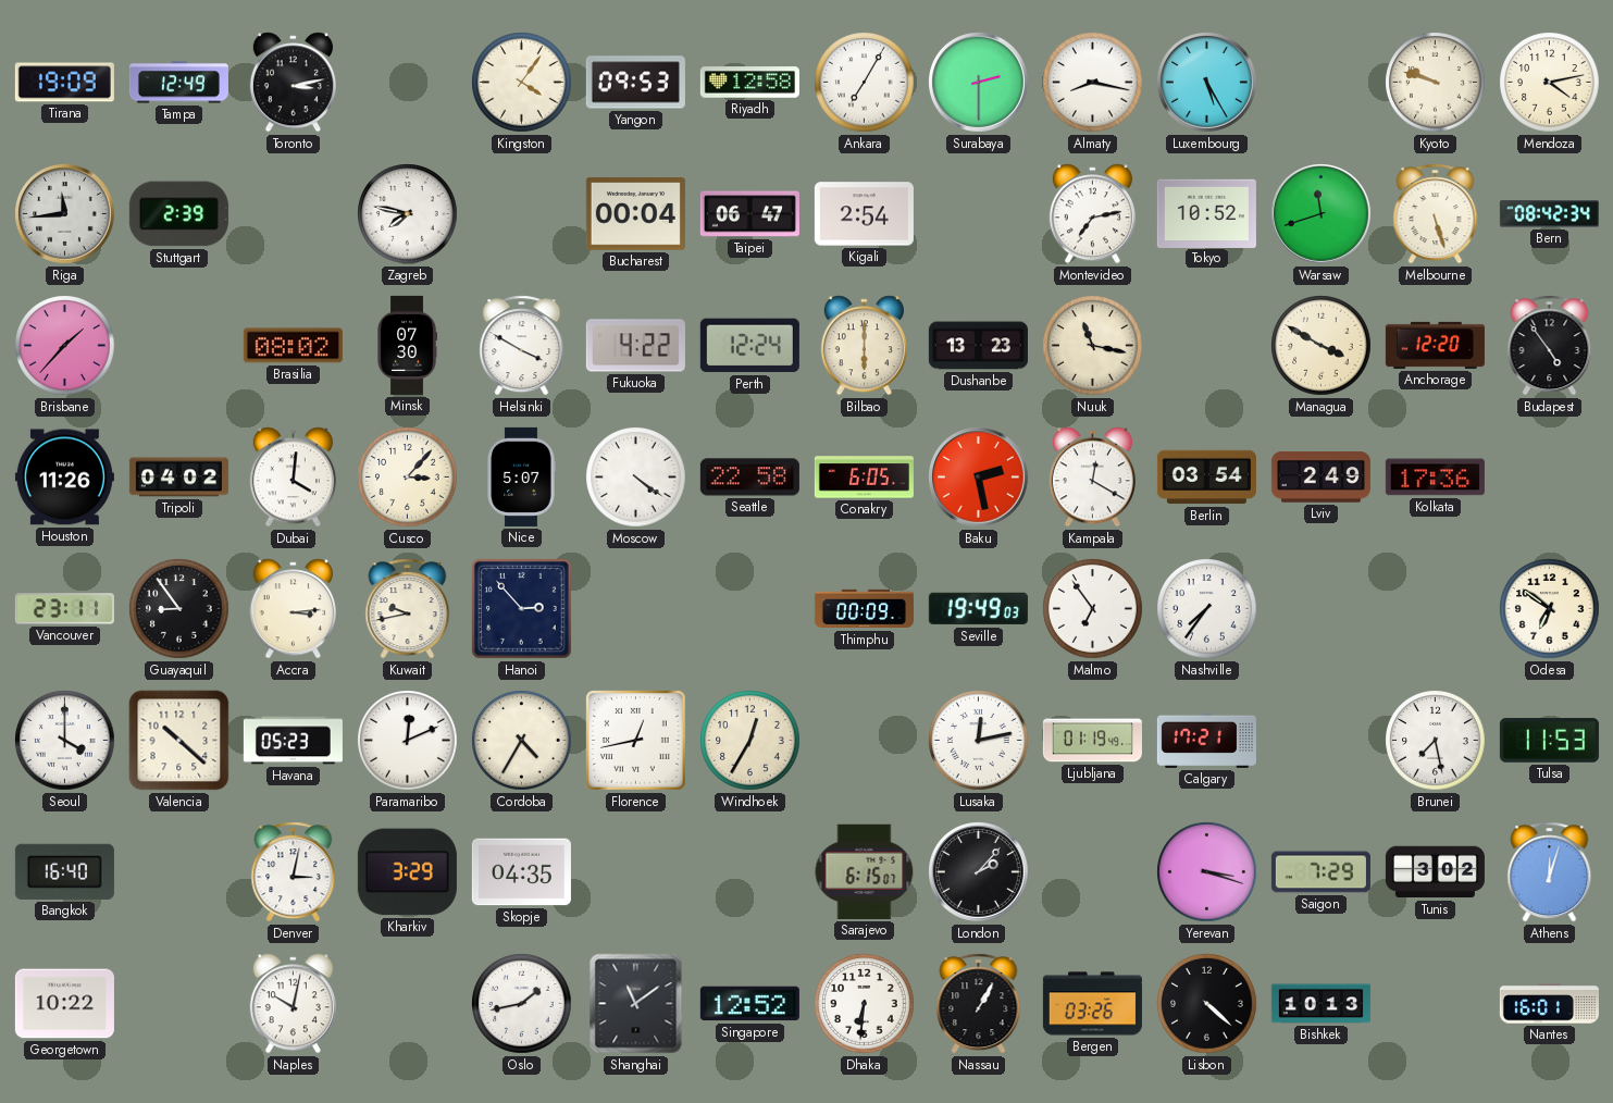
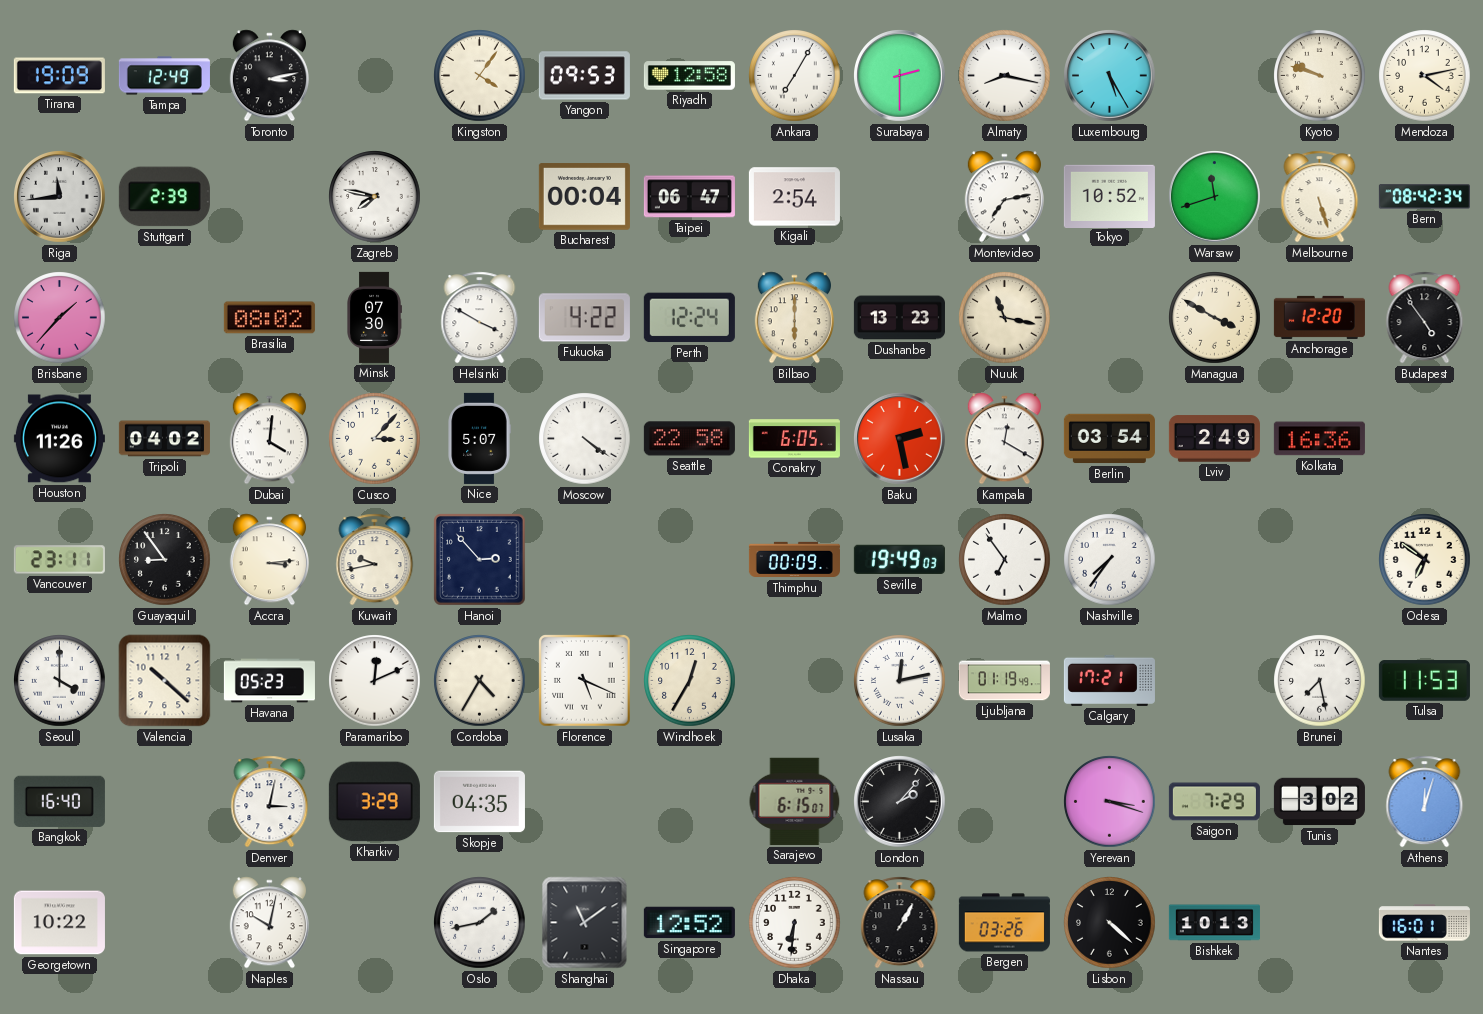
Kolkata: 17:36 -> 16:36 (1319, 439)
Florence: 12:43 -> 5:19 (585, 681)
